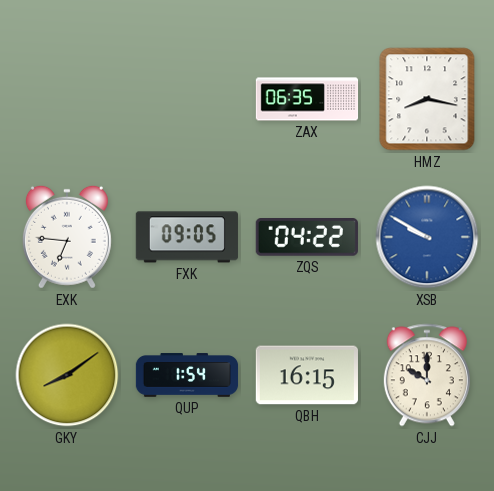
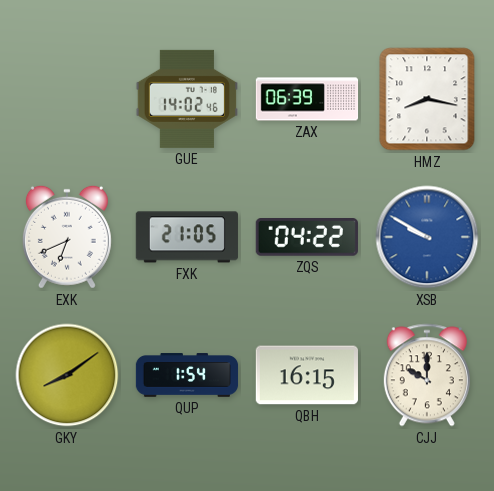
GUE: none -> 14:02 (187, 99)
ZAX: 06:35 -> 06:39 (307, 99)
EXK: 6:46 -> 6:41 (67, 237)
FXK: 09:05 -> 21:05 (187, 237)
